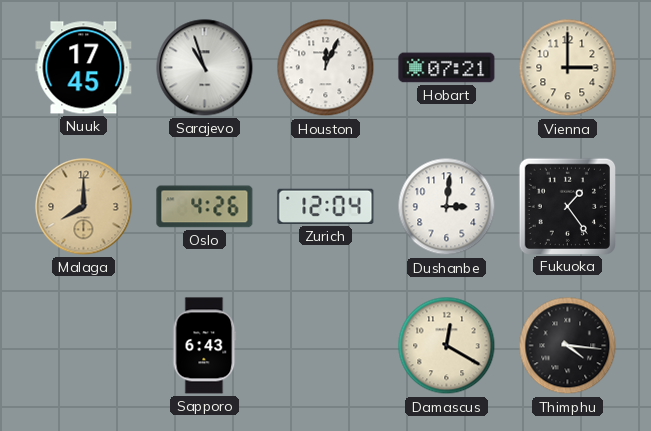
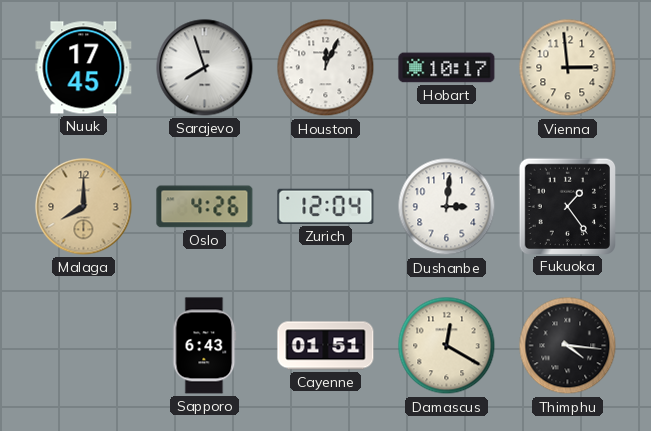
Sarajevo: 10:57 -> 7:57 (205, 68)
Hobart: 07:21 -> 10:17 (447, 68)
Vienna: 3:00 -> 2:59 (568, 68)
Cayenne: none -> 01:51 (326, 346)
